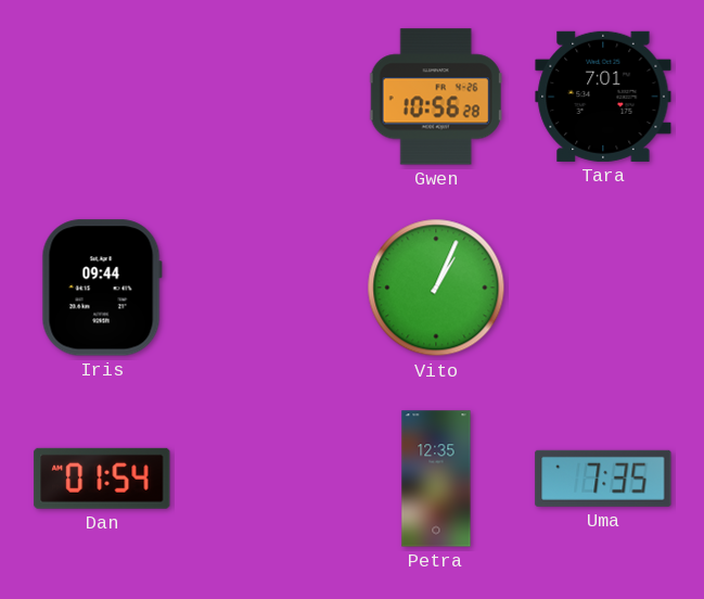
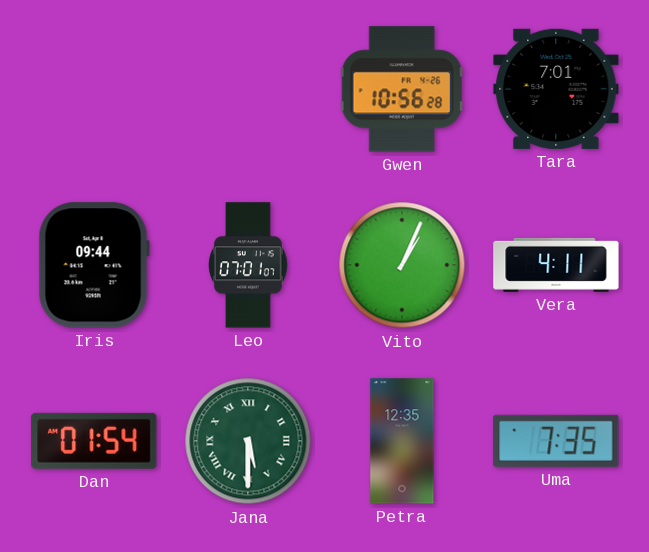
Leo: none -> 07:01 (248, 265)
Vera: none -> 4:11 (556, 265)
Jana: none -> 5:30 (248, 441)
